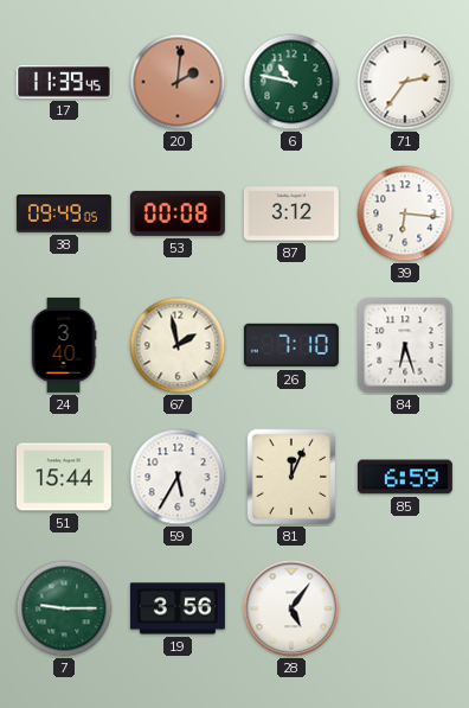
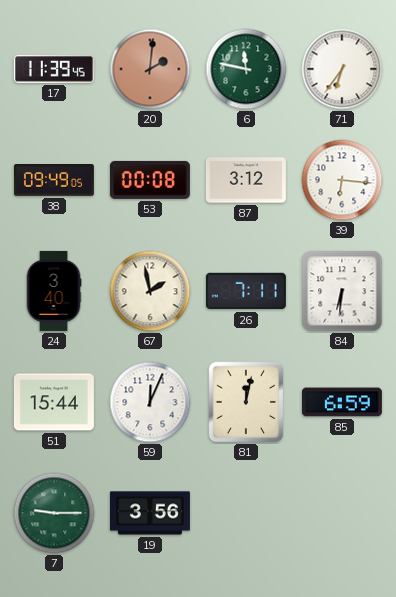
6: 10:47 -> 11:47 (246, 69)
71: 2:36 -> 6:36 (342, 69)
26: 7:10 -> 7:11 (246, 291)
84: 6:27 -> 6:31 (342, 291)
59: 5:35 -> 12:04 (150, 402)
81: 12:04 -> 12:02 (246, 402)
28: 5:06 -> none (291, 608)
